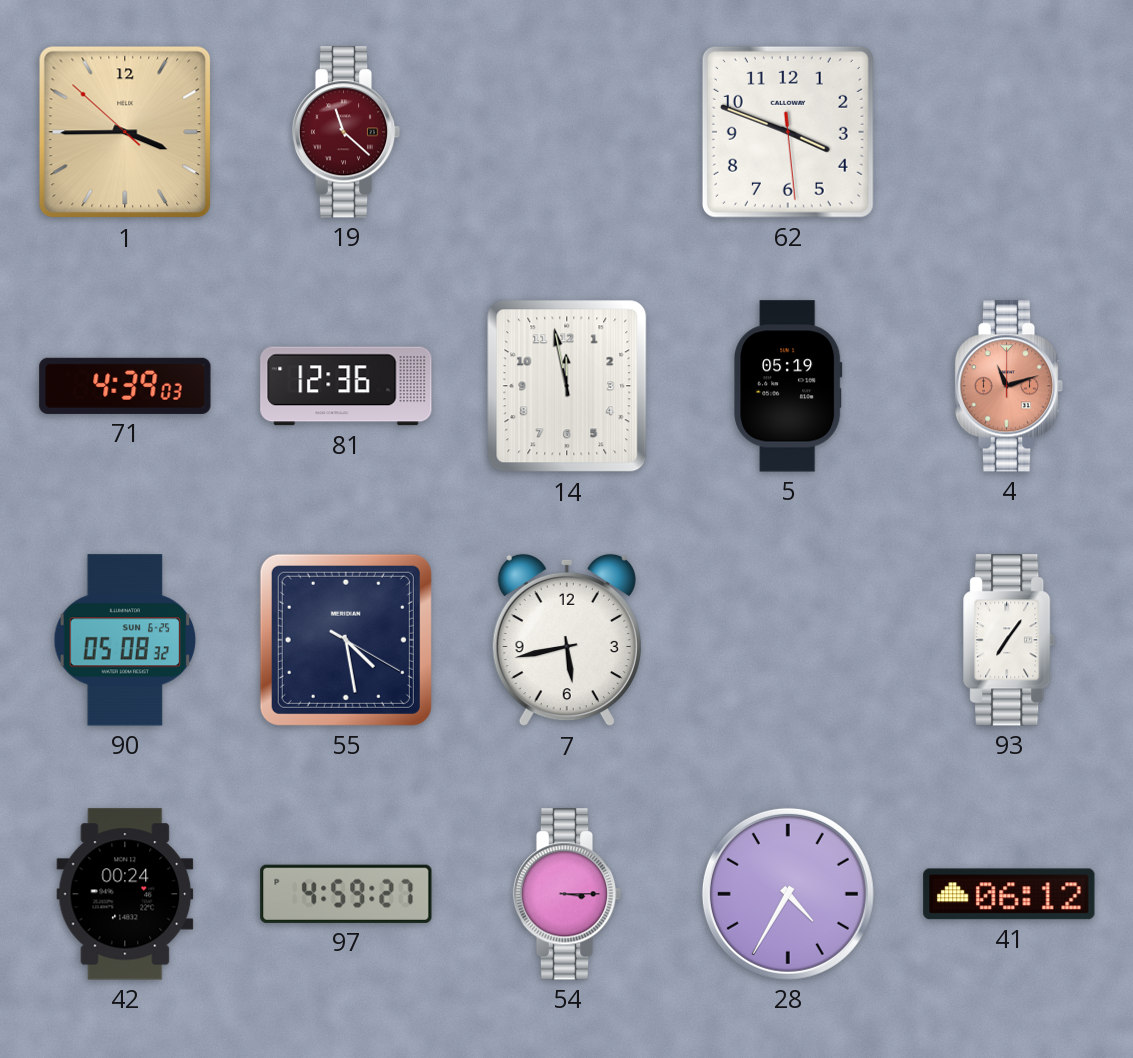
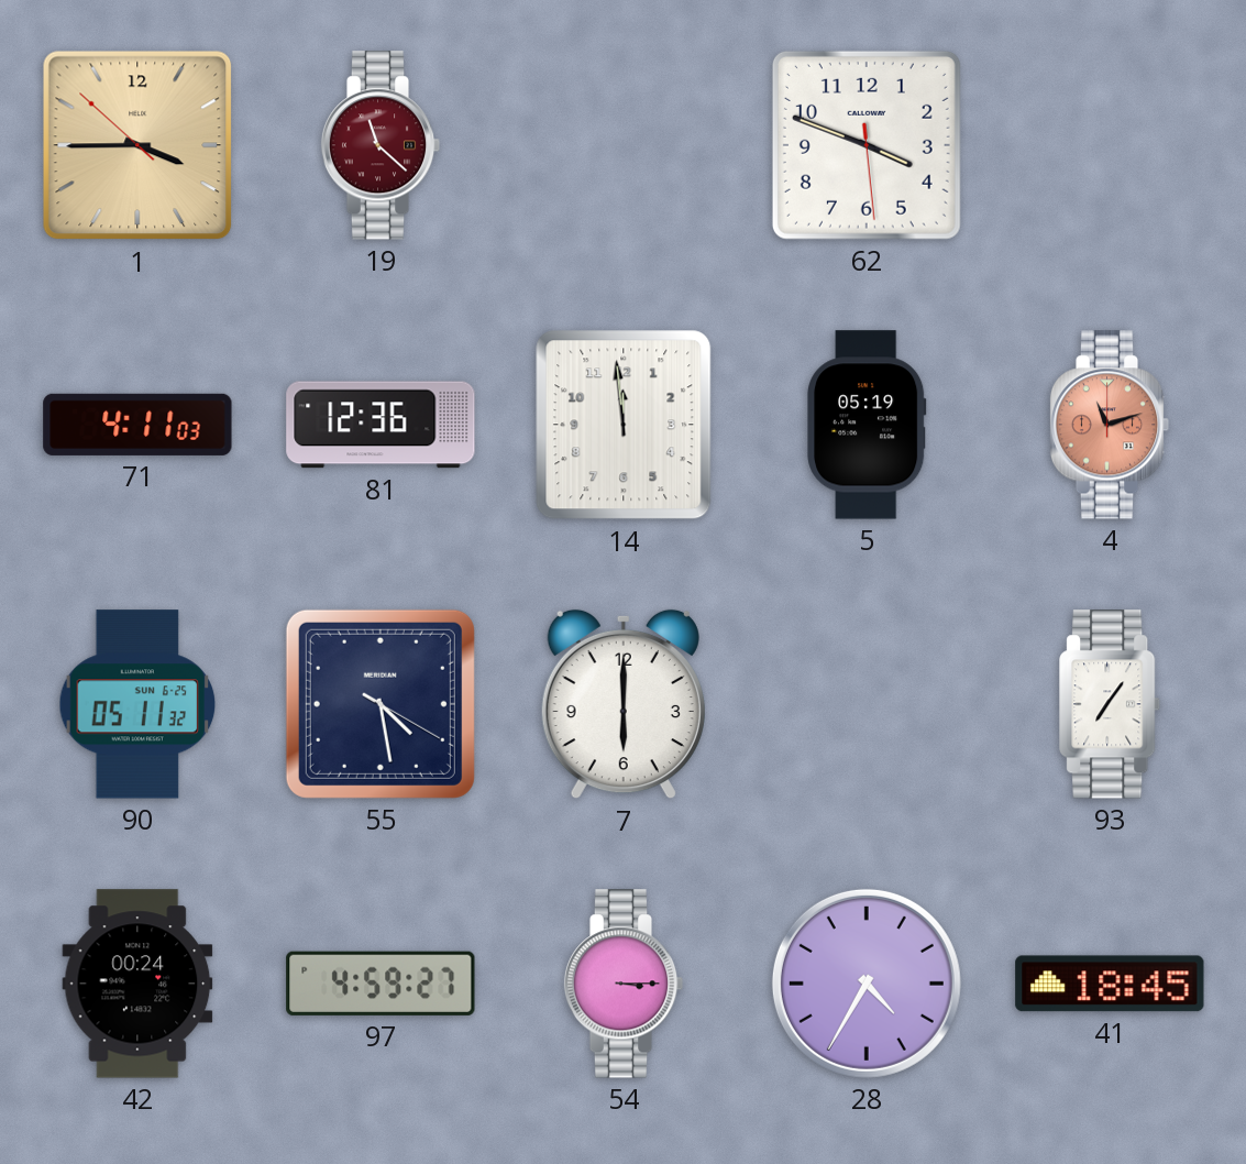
71: 4:39 -> 4:11 (137, 425)
14: 11:58 -> 11:59 (624, 425)
90: 05:08 -> 05:11 (137, 704)
7: 5:43 -> 6:00 (624, 704)
41: 06:12 -> 18:45 (1110, 984)
